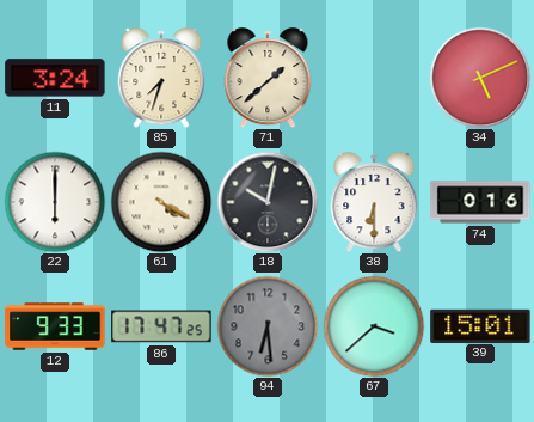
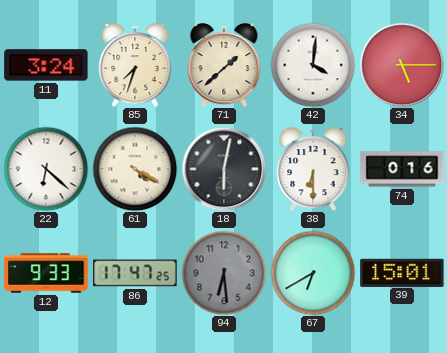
42: none -> 4:01 (313, 65)
34: 5:11 -> 5:15 (402, 65)
22: 6:00 -> 6:22 (46, 169)
18: 10:02 -> 6:02 (224, 169)
67: 3:38 -> 6:40 (313, 273)
